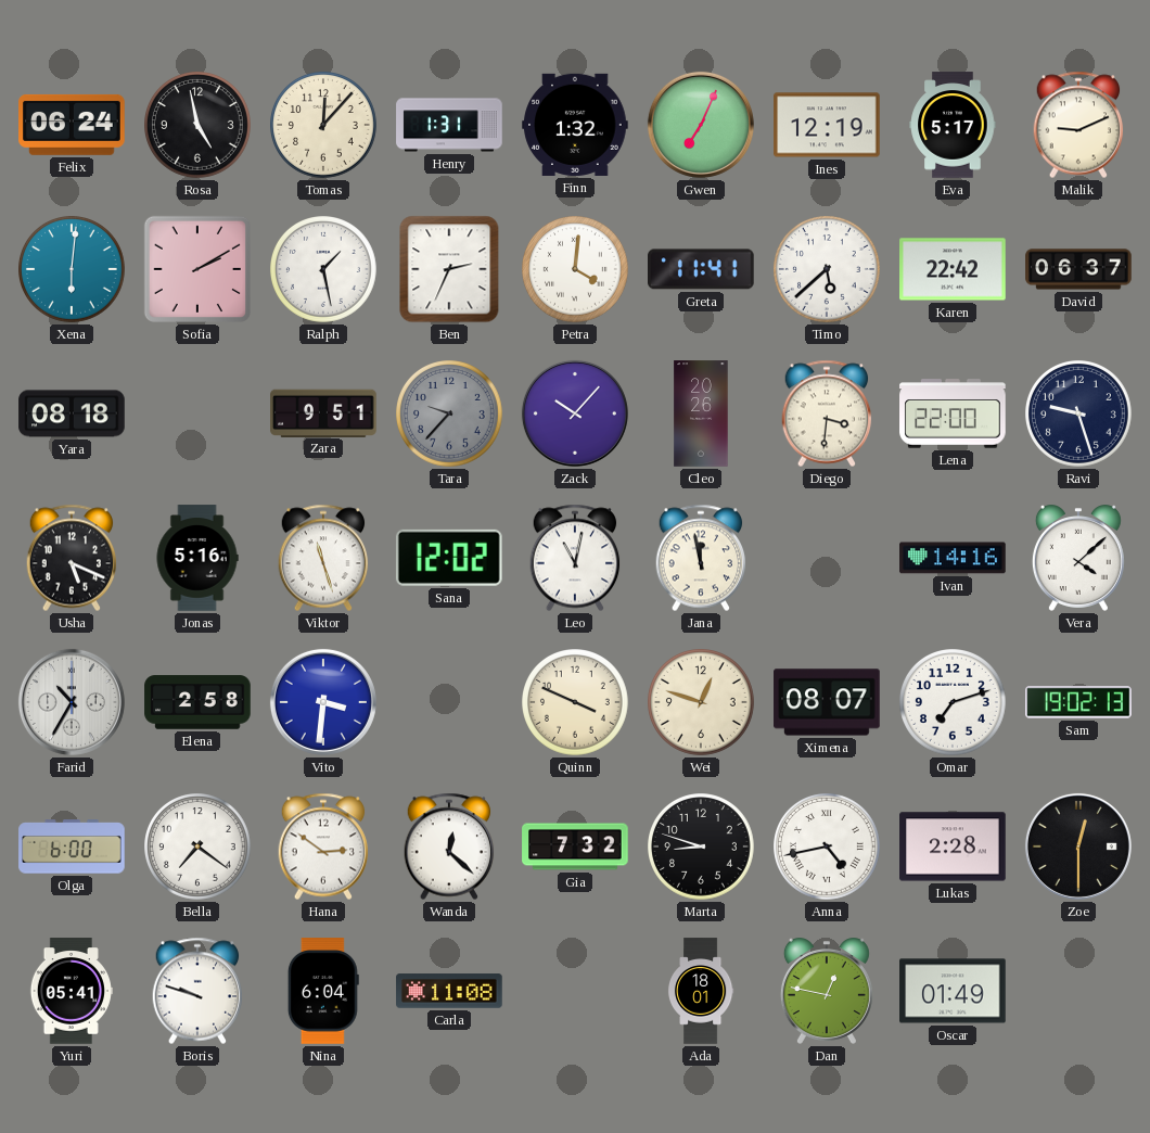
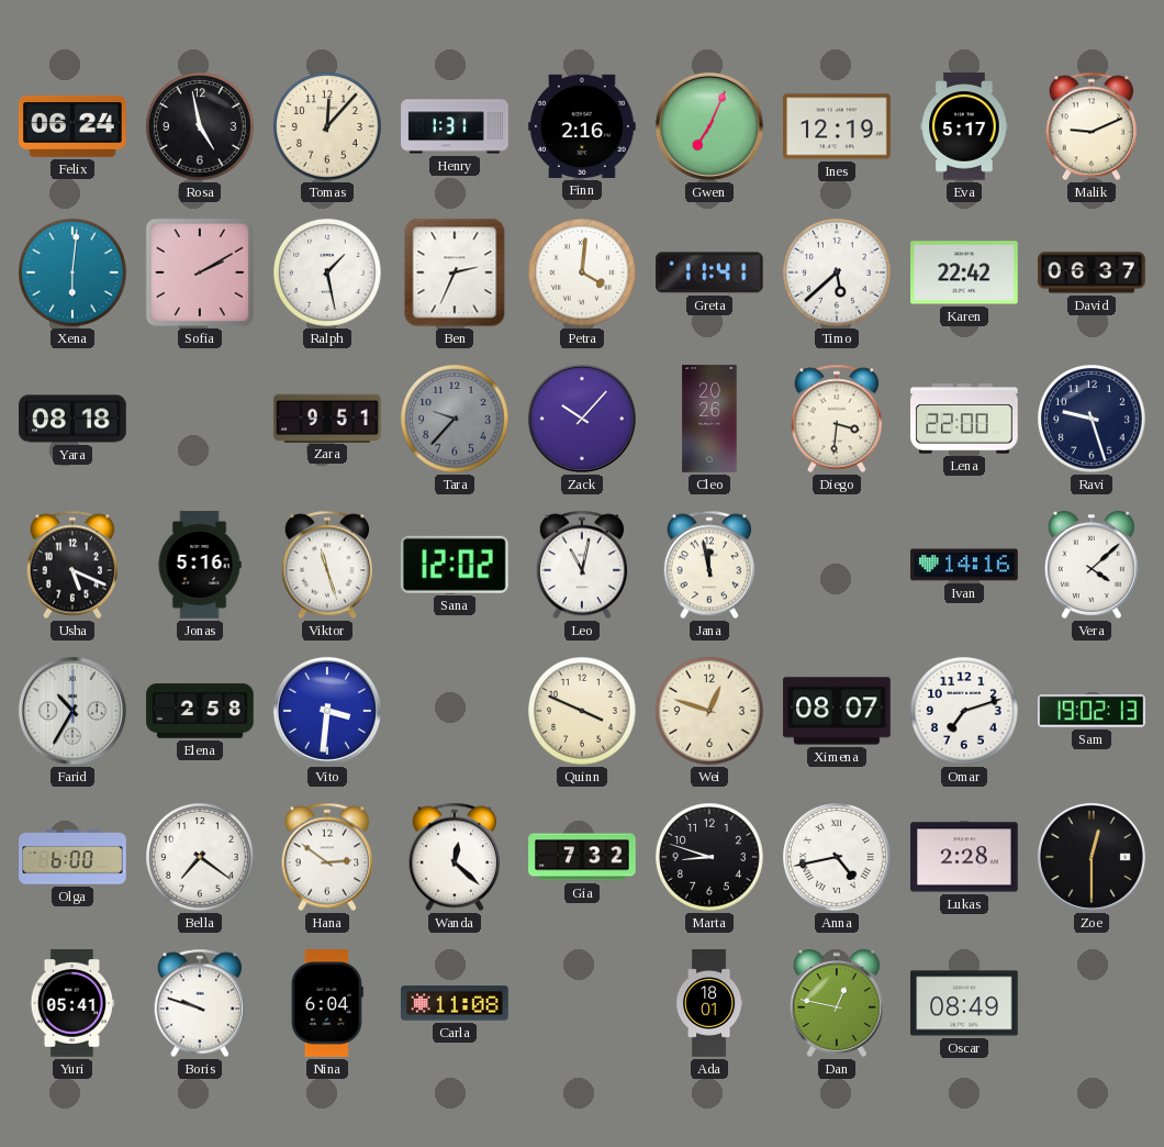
Finn: 1:32 -> 2:16 (582, 126)
Oscar: 01:49 -> 08:49 (964, 1003)
